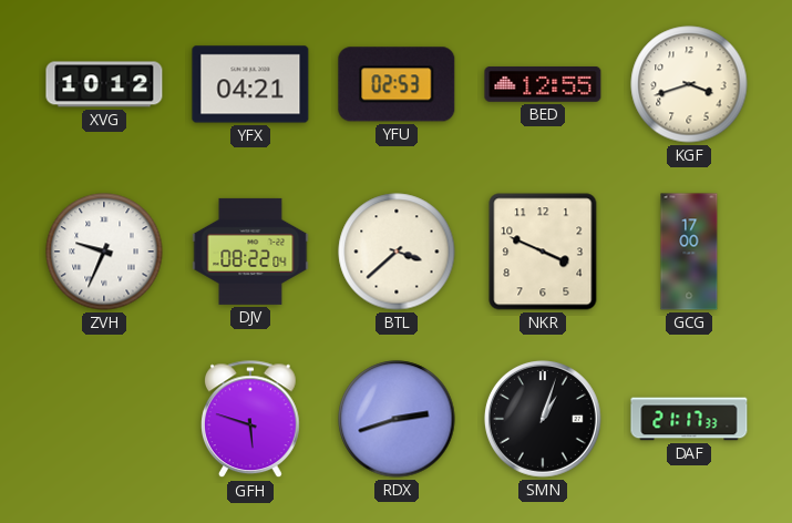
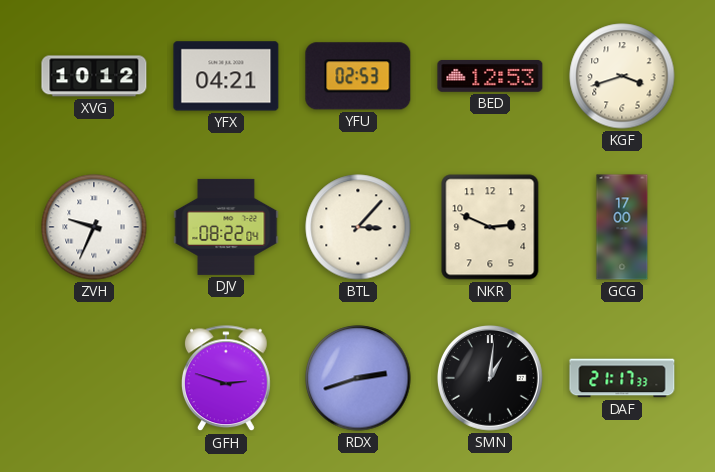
BED: 12:55 -> 12:53 (490, 76)
BTL: 3:38 -> 3:07 (358, 227)
NKR: 3:49 -> 2:49 (490, 227)
GFH: 5:48 -> 2:48 (226, 379)
SMN: 1:03 -> 1:01 (490, 378)
